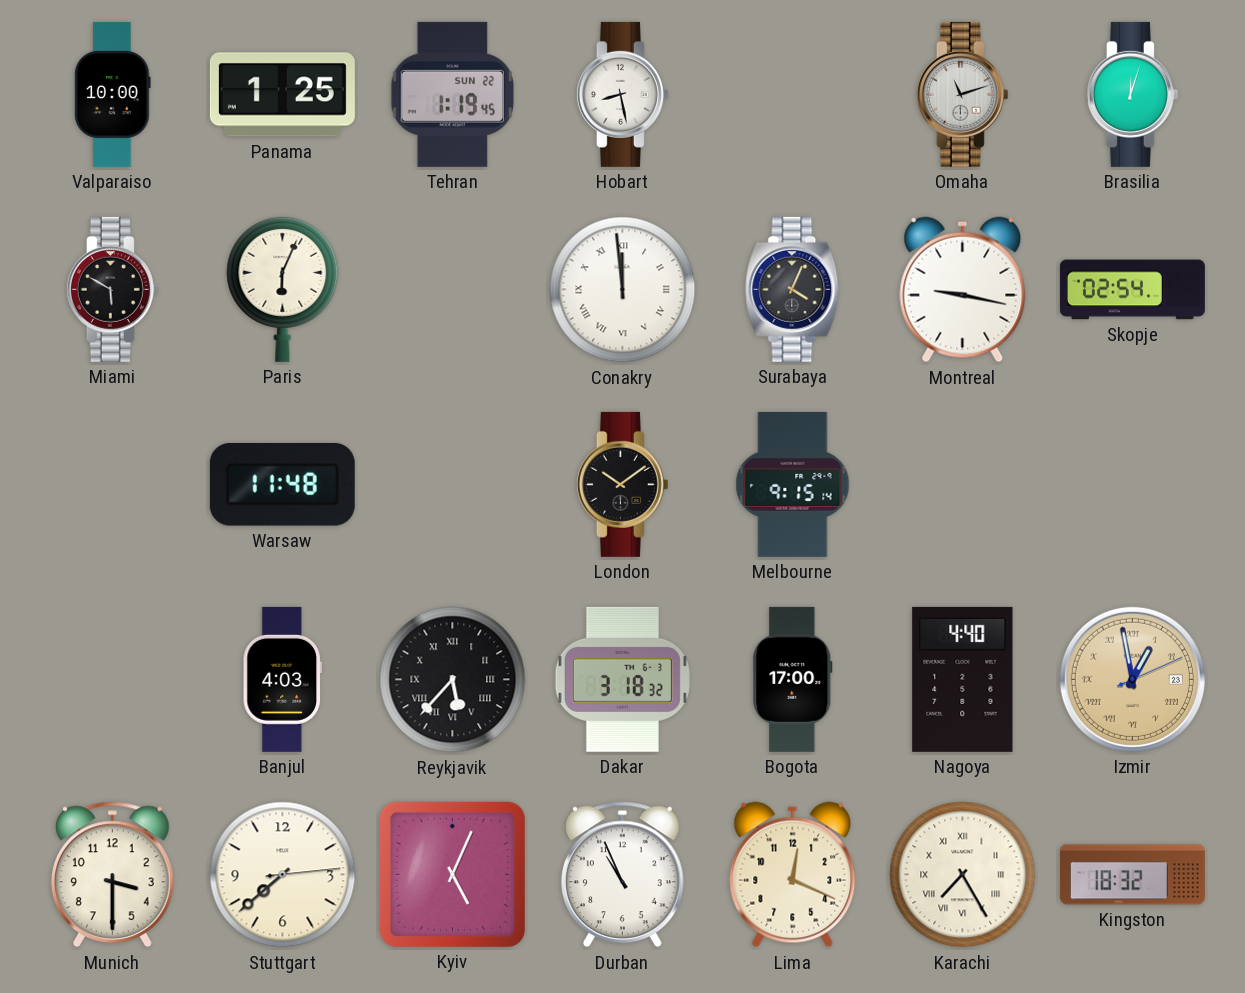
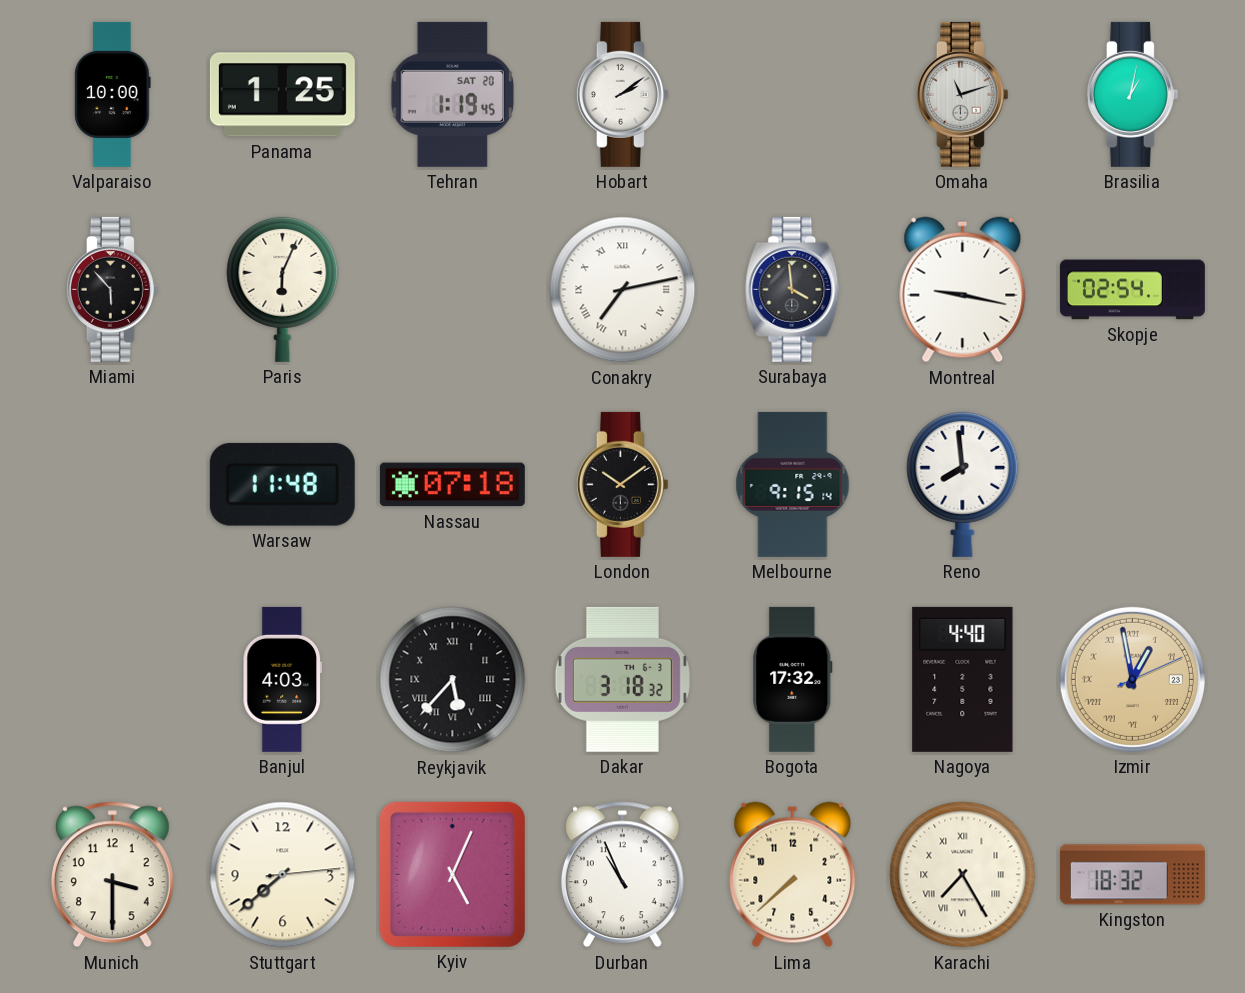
Tehran date: SUN 22 -> SAT 20 (453, 94)
Hobart: 8:28 -> 2:09 (622, 94)
Brasilia: 12:03 -> 1:02 (1132, 94)
Miami: 5:50 -> 5:53 (112, 289)
Conakry: 11:59 -> 7:13 (623, 290)
Surabaya: 4:04 -> 3:59 (793, 289)
Nassau: none -> 07:18 (452, 485)
Reno: none -> 7:59 (963, 484)
Bogota: 17:00 -> 17:32 (793, 679)
Lima: 12:19 -> 7:38 (793, 875)
